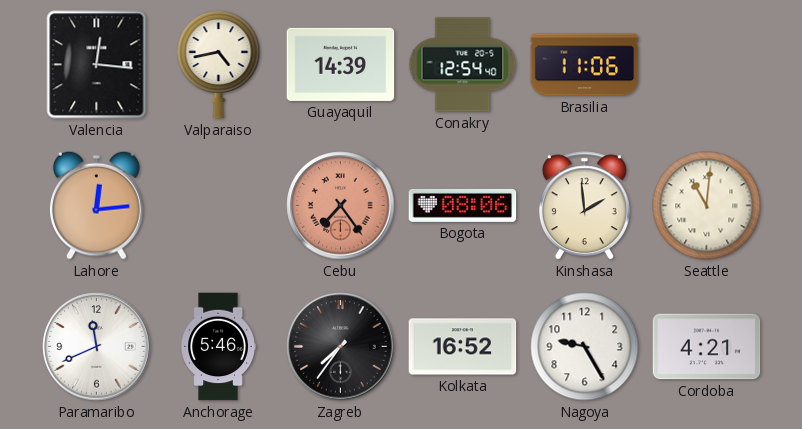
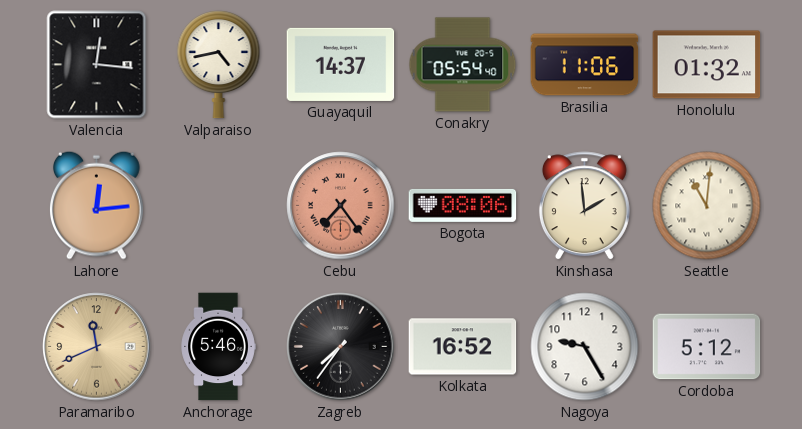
Guayaquil: 14:39 -> 14:37 (341, 64)
Conakry: 12:54 -> 05:54 (463, 65)
Honolulu: none -> 01:32 (707, 65)
Paramaribo dial: white -> champagne (97, 347)
Cordoba: 4:21 -> 5:12 (707, 347)
